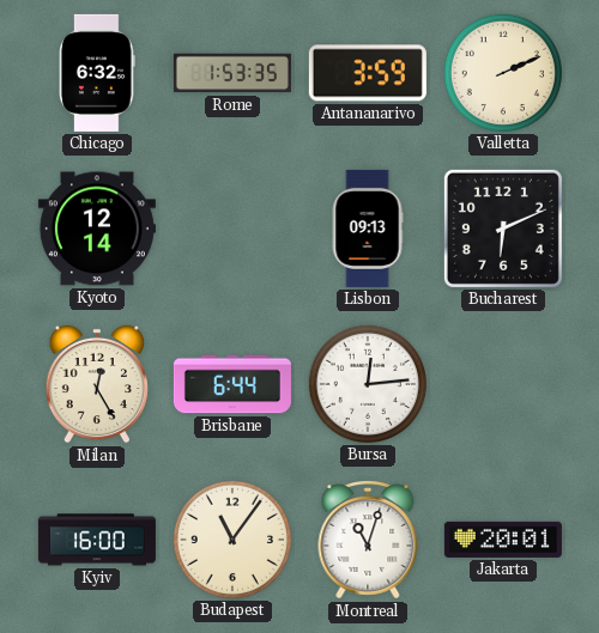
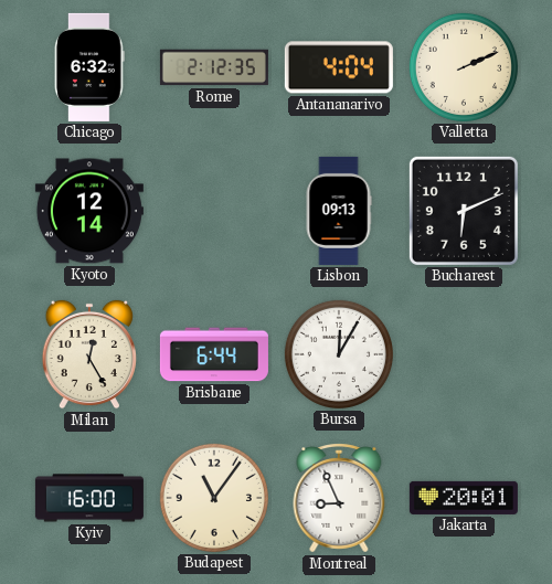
Rome: 1:53 -> 2:12 (214, 67)
Antananarivo: 3:59 -> 4:04 (339, 67)
Bursa: 12:14 -> 12:05 (339, 354)
Montreal: 11:03 -> 8:56 (339, 499)
